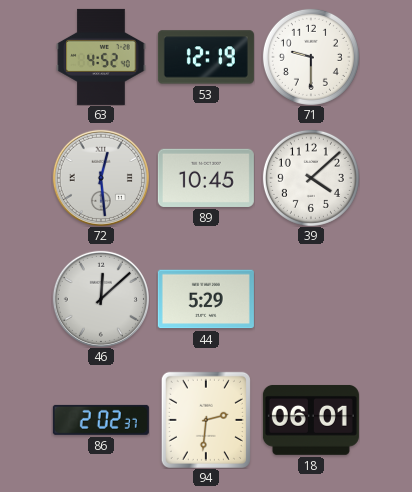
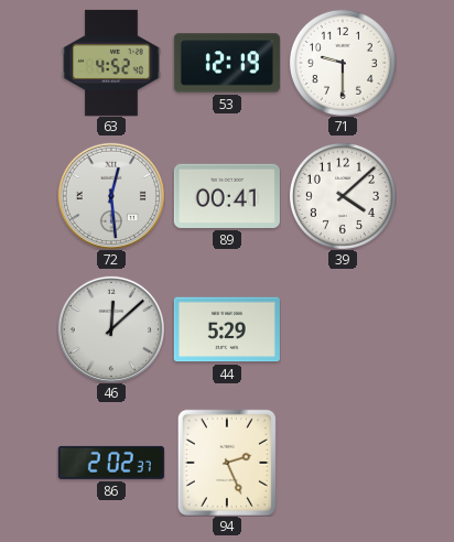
89: 10:45 -> 00:41 (227, 196)
94: 2:31 -> 2:26 (227, 463)
18: 06:01 -> none (311, 420)
